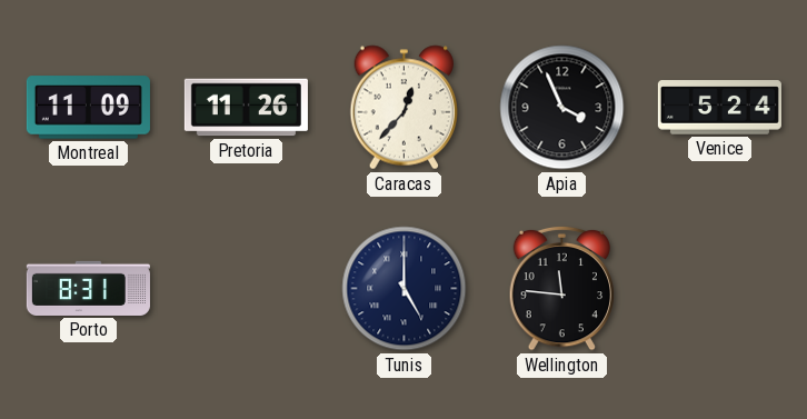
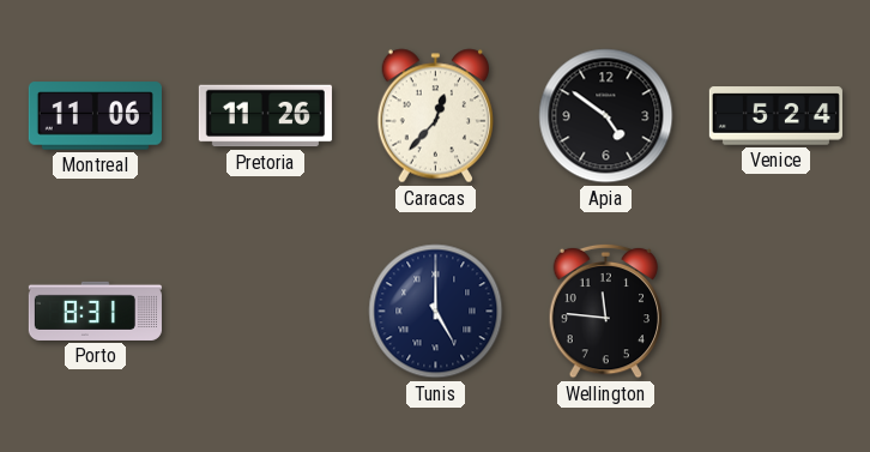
Montreal: 11:09 -> 11:06 (95, 116)
Apia: 3:56 -> 4:51 (606, 116)
